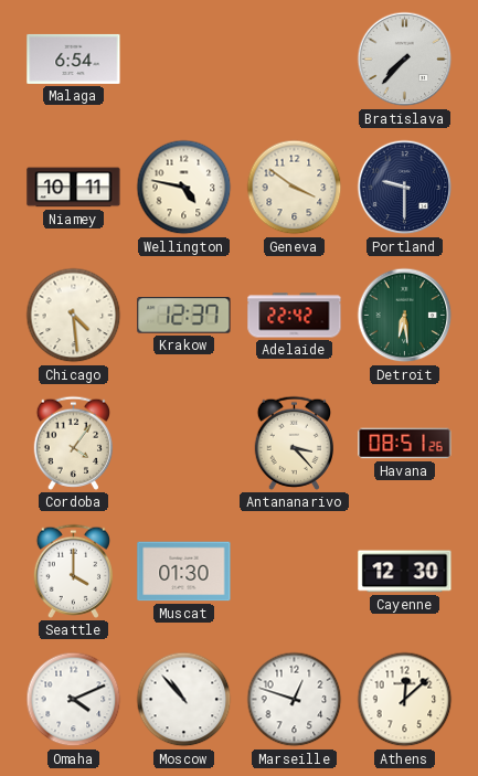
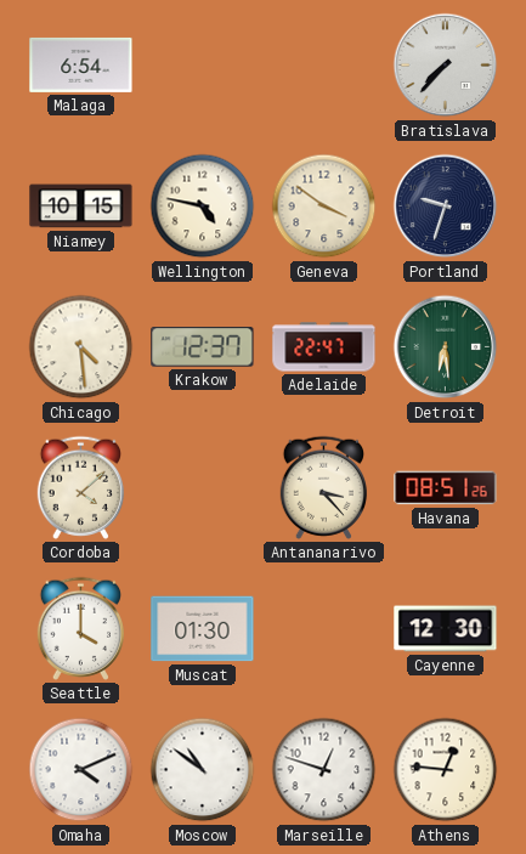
Niamey: 10:11 -> 10:15 (81, 207)
Portland: 9:30 -> 9:33 (446, 207)
Adelaide: 22:42 -> 22:47 (324, 347)
Cordoba: 4:06 -> 4:08 (80, 487)
Moscow: 10:53 -> 10:51 (203, 770)
Athens: 12:08 -> 12:46 (446, 770)
